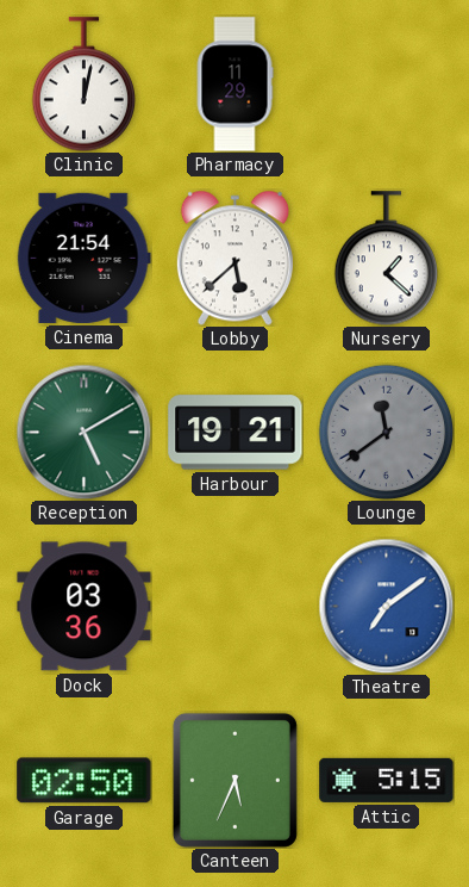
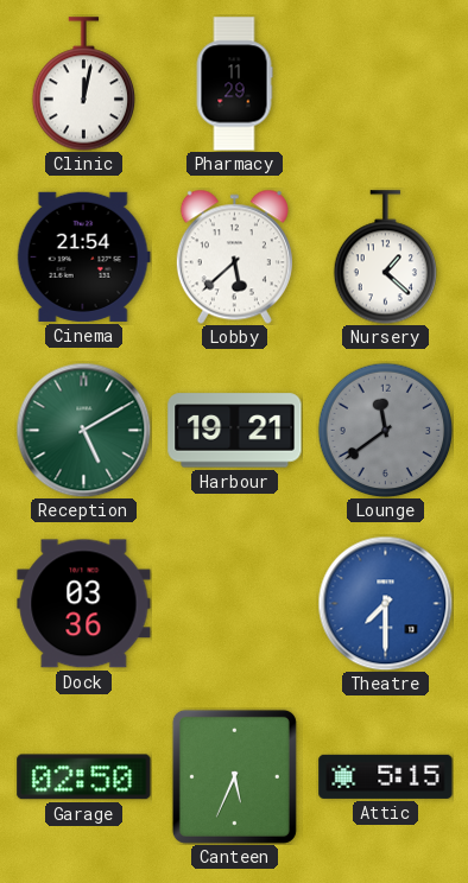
Theatre: 7:09 -> 7:30 (385, 603)
